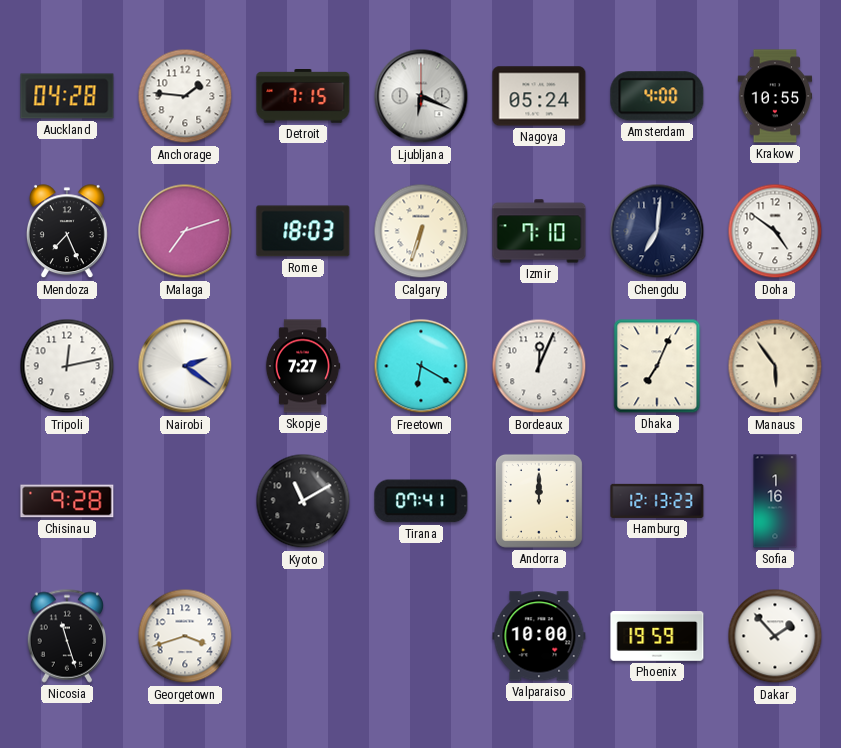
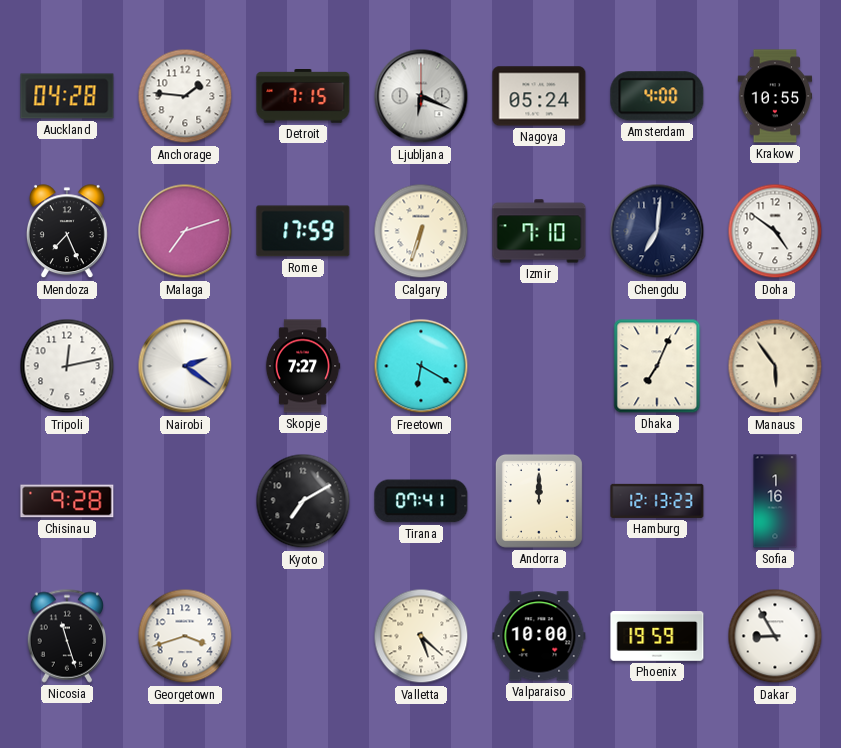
Rome: 18:03 -> 17:59 (303, 231)
Bordeaux: 12:04 -> none (539, 366)
Kyoto: 11:10 -> 7:10 (303, 501)
Valletta: none -> 5:22 (421, 636)
Dakar: 1:53 -> 8:55 (775, 636)
